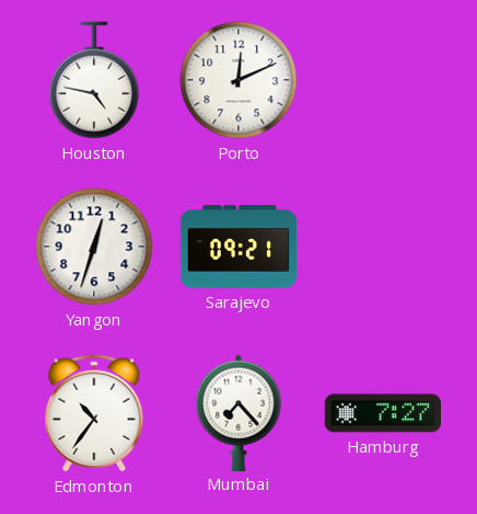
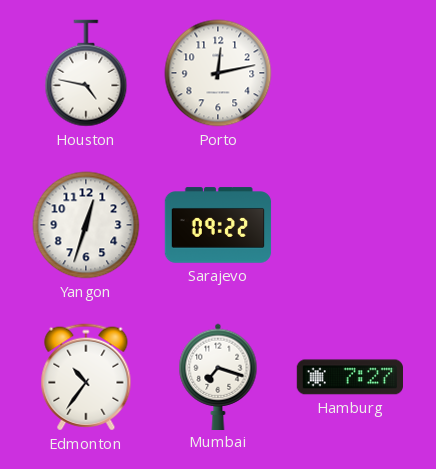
Porto: 12:11 -> 12:13 (218, 73)
Sarajevo: 09:21 -> 09:22 (218, 225)
Mumbai: 7:23 -> 7:18 (218, 376)
